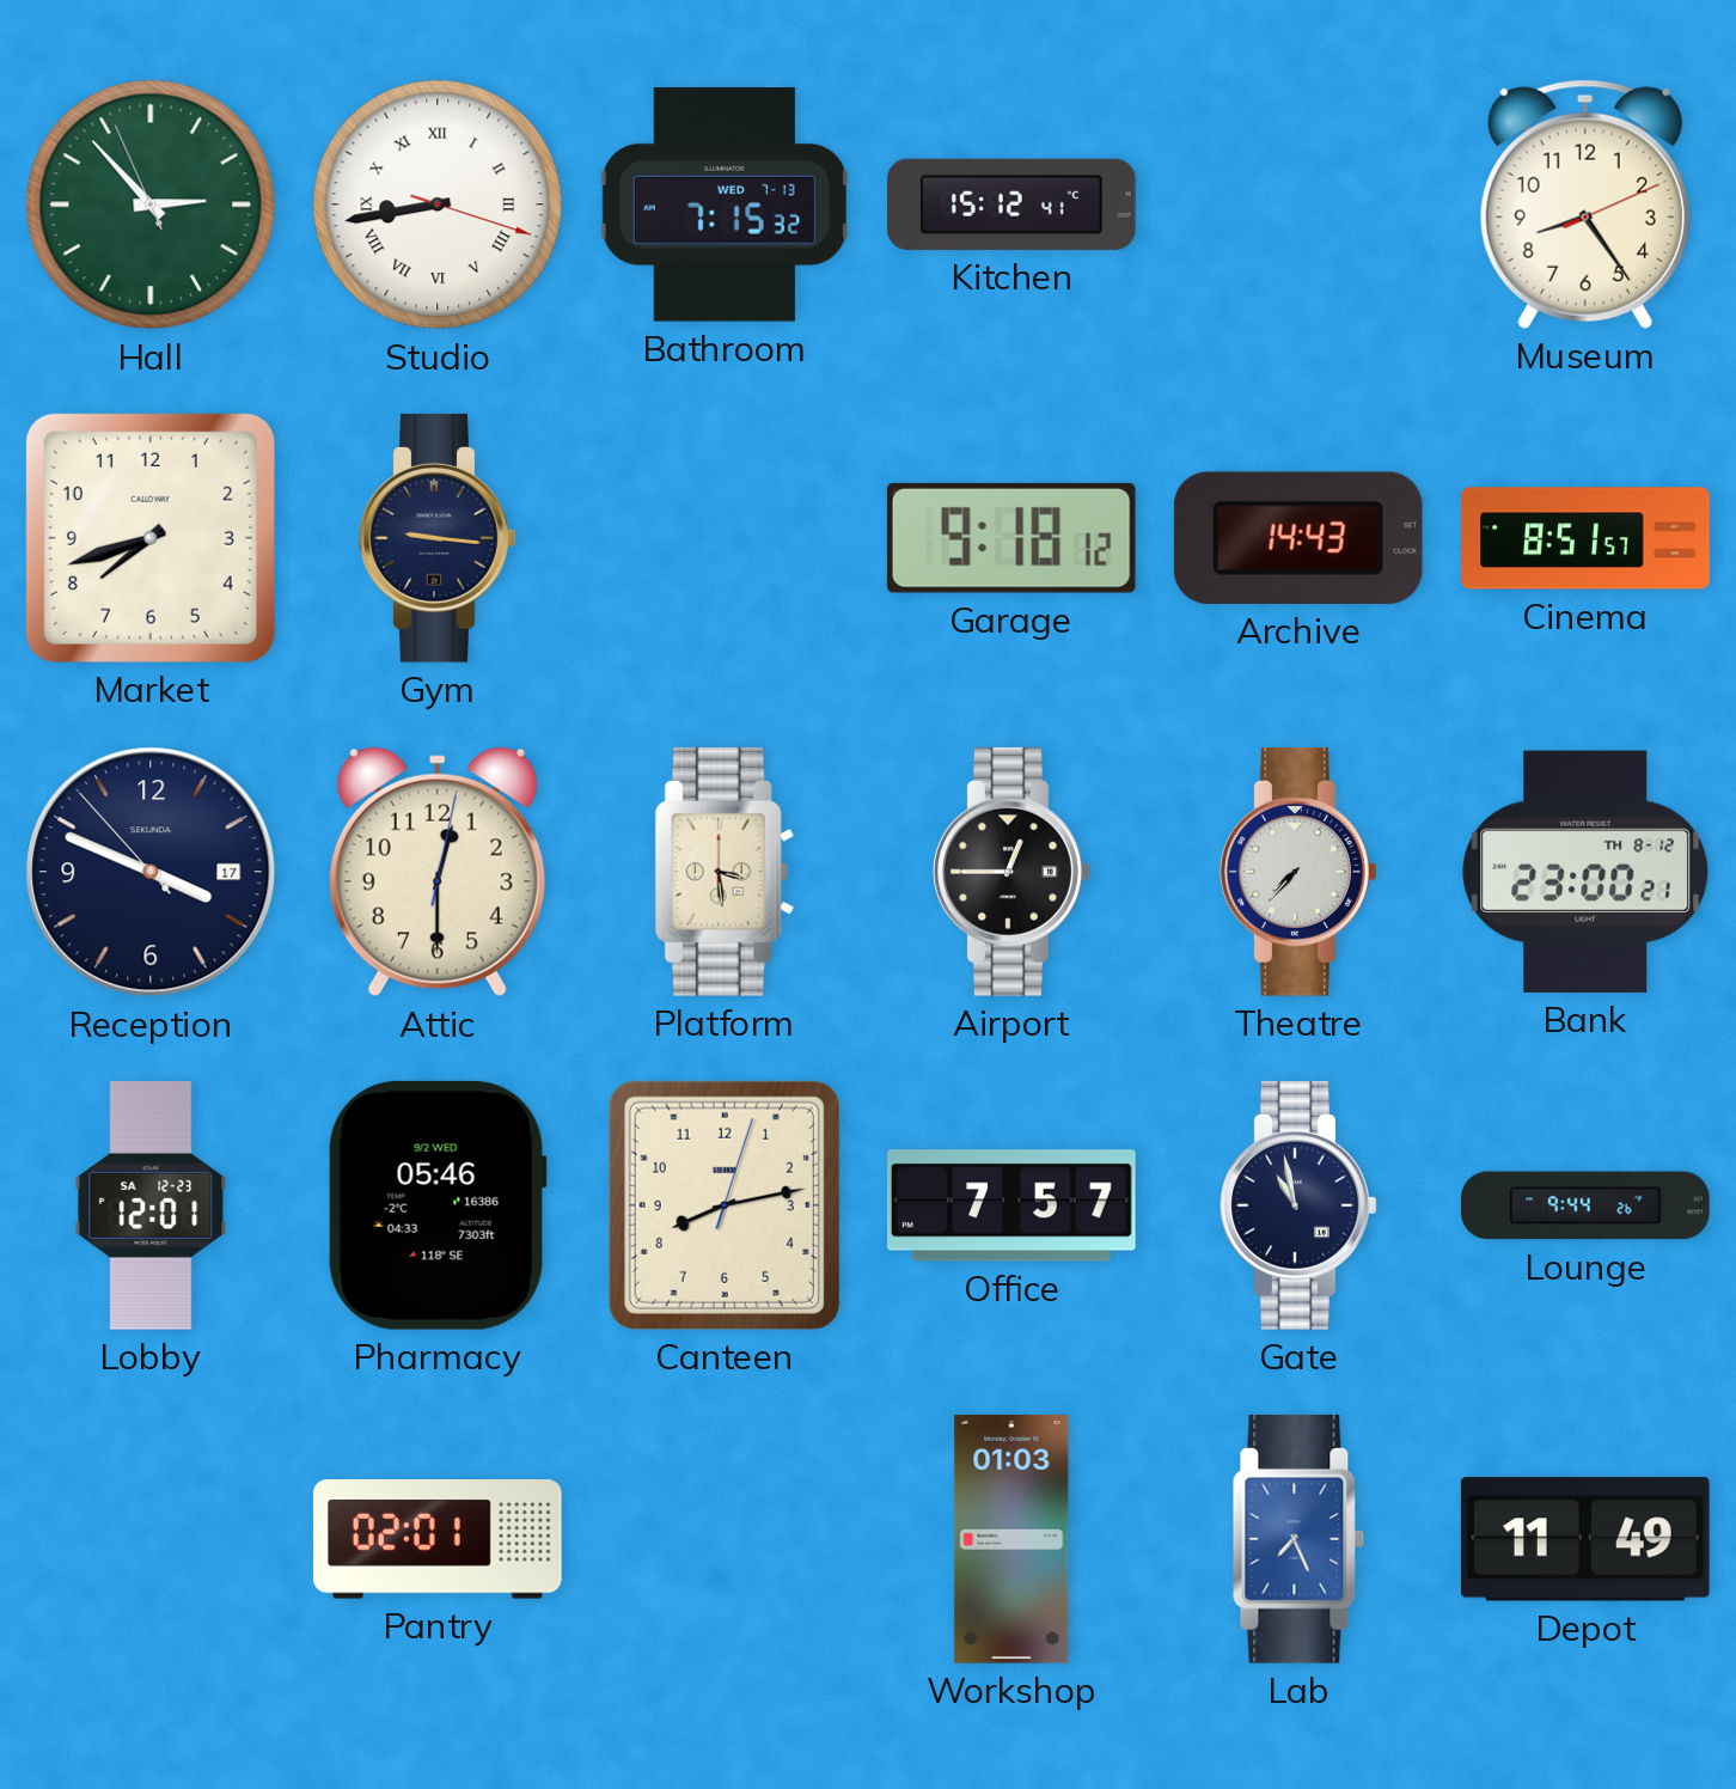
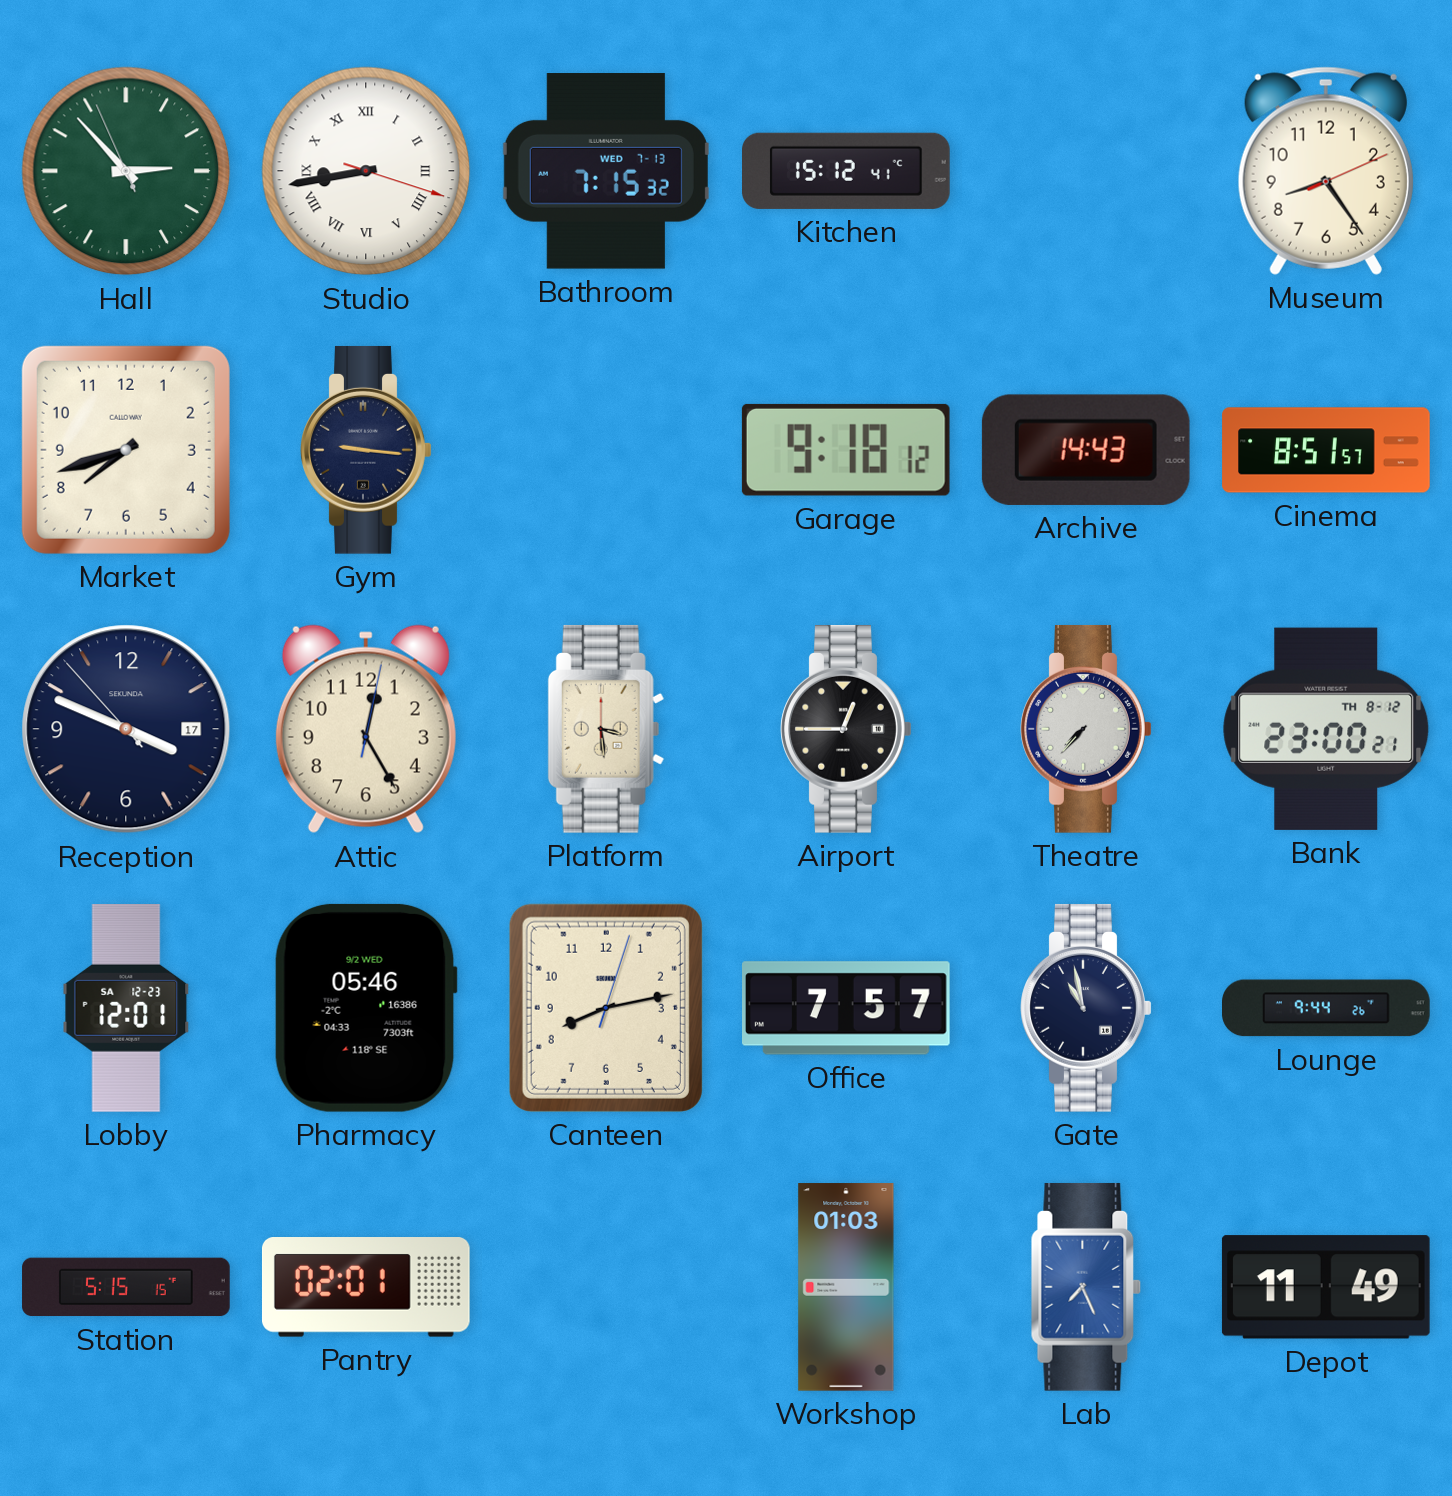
Attic: 12:30 -> 12:25 (366, 729)
Station: none -> 5:15 (126, 1287)
